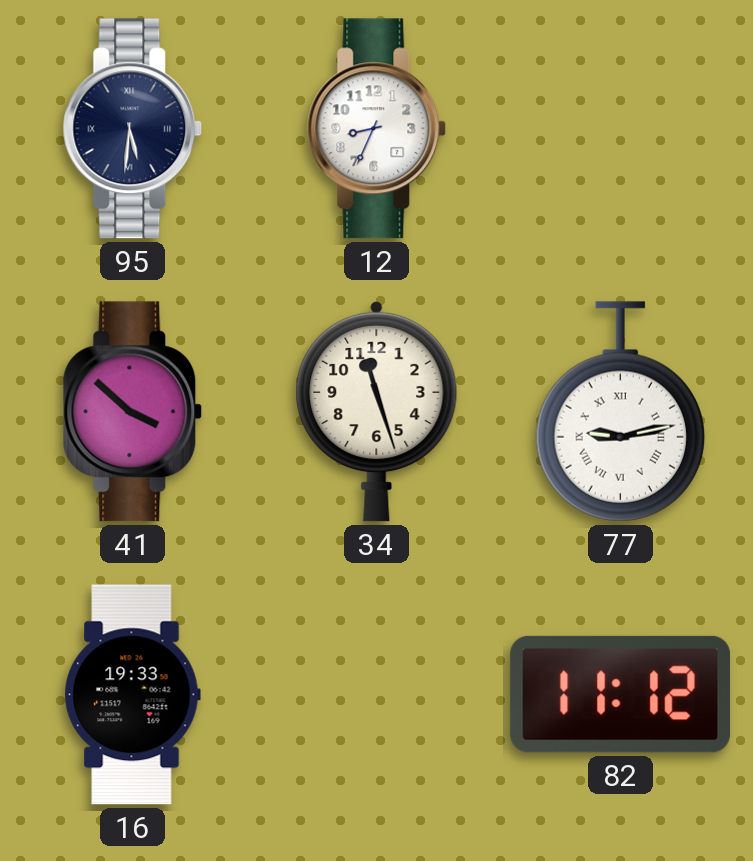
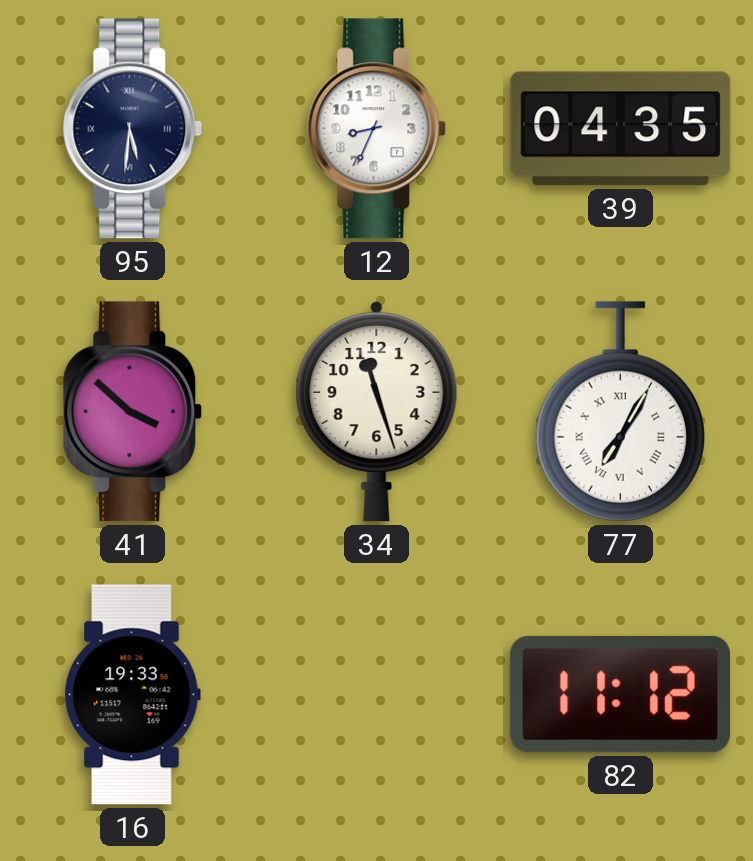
39: none -> 04:35 (621, 129)
77: 9:13 -> 7:05 (620, 412)
